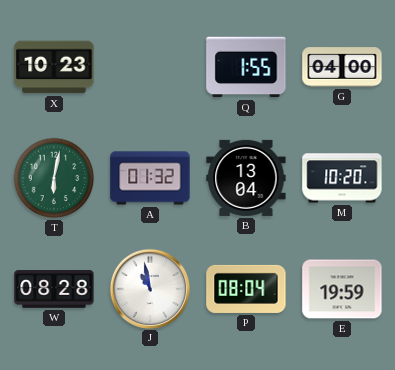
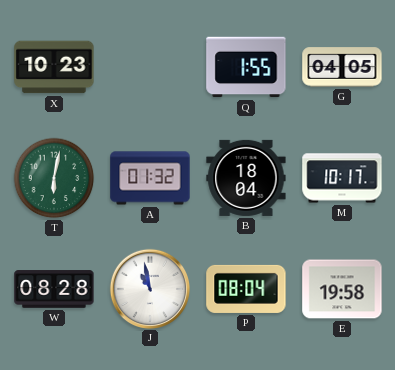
G: 04:00 -> 04:05 (342, 67)
B: 13:04 -> 18:04 (246, 178)
M: 10:20 -> 10:17 (342, 178)
E: 19:59 -> 19:58 (342, 289)
